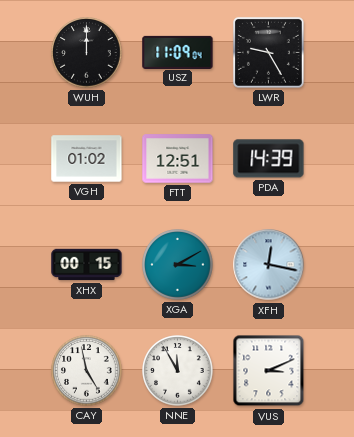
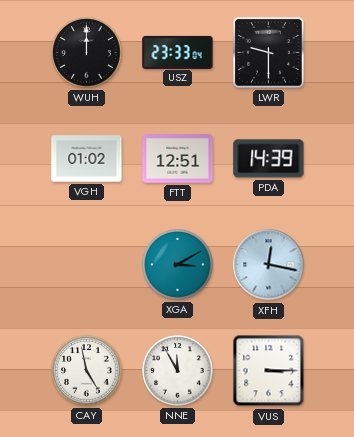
USZ: 11:09 -> 23:33 (178, 52)
LWR: 9:25 -> 9:30 (268, 52)
XHX: 00:15 -> none (87, 265)
VUS: 3:11 -> 3:15 (269, 371)
